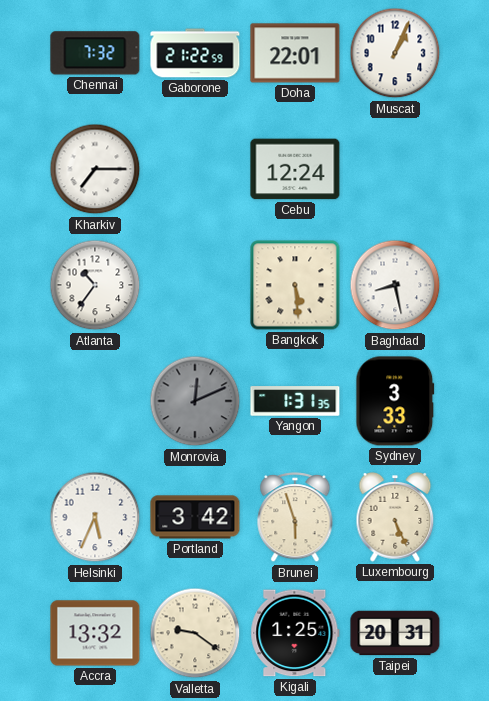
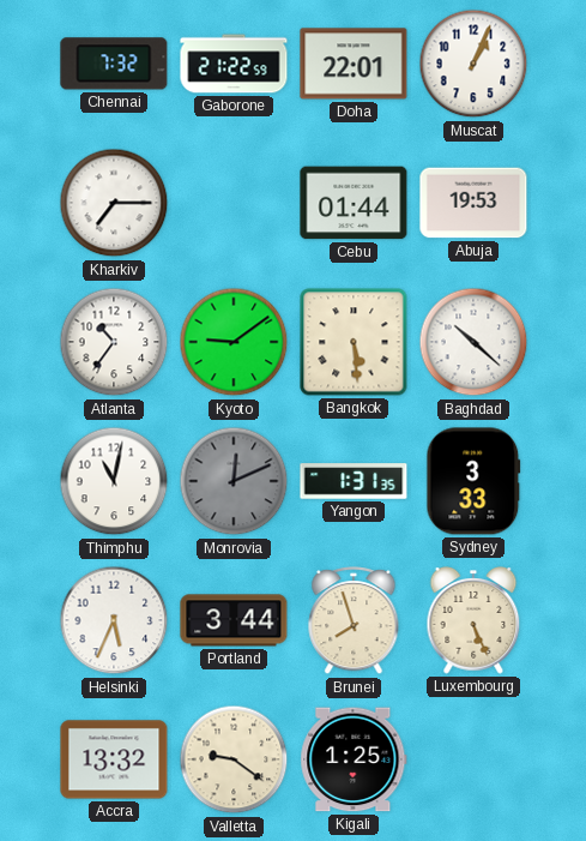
Cebu: 12:24 -> 01:44 (354, 203)
Abuja: none -> 19:53 (473, 203)
Kyoto: none -> 9:09 (234, 342)
Baghdad: 8:28 -> 10:22 (473, 342)
Thimphu: none -> 11:02 (114, 481)
Portland: 3:42 -> 3:44 (234, 620)
Brunei: 5:57 -> 7:57 (354, 621)
Taipei: 20:31 -> none (395, 633)
